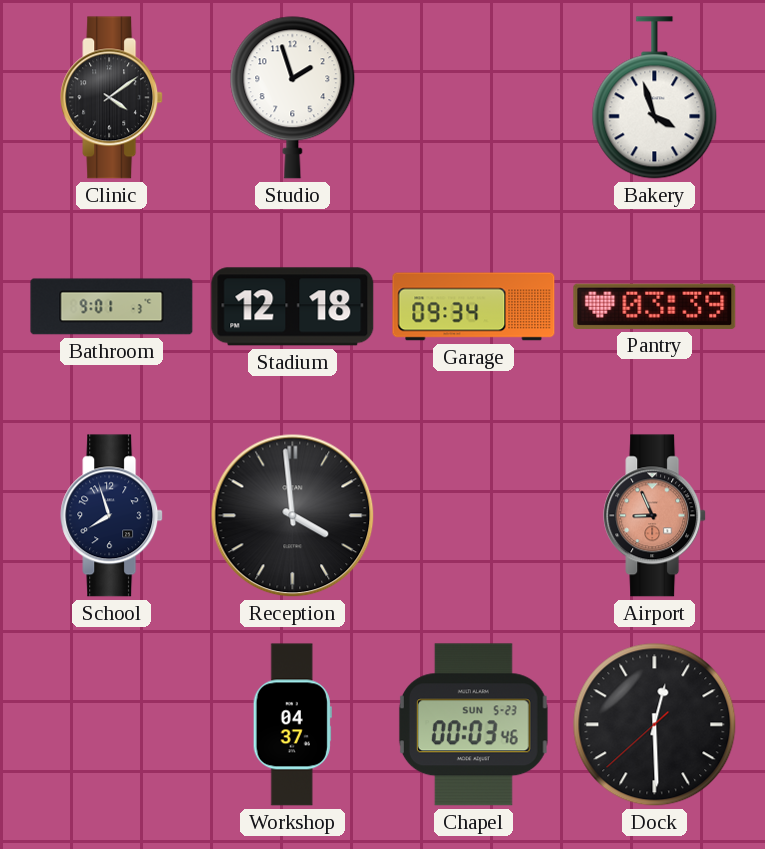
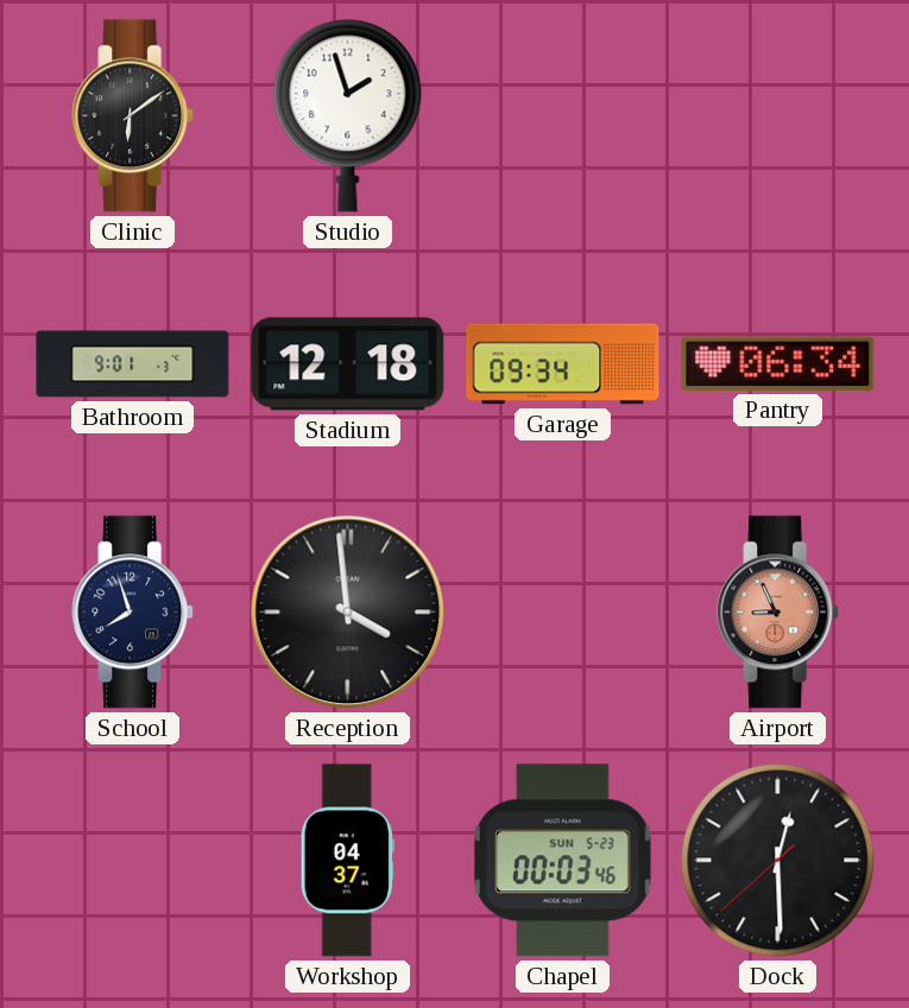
Clinic: 4:09 -> 6:09 (133, 116)
Bakery: 3:57 -> none (655, 98)
Pantry: 03:39 -> 06:34 (778, 363)
